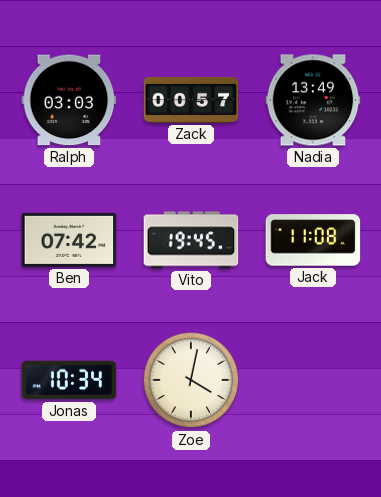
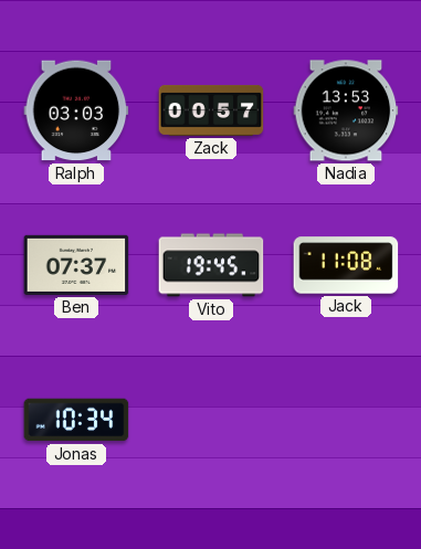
Nadia: 13:49 -> 13:53 (346, 110)
Ben: 07:42 -> 07:37 (76, 265)
Zoe: 4:02 -> none (191, 380)
